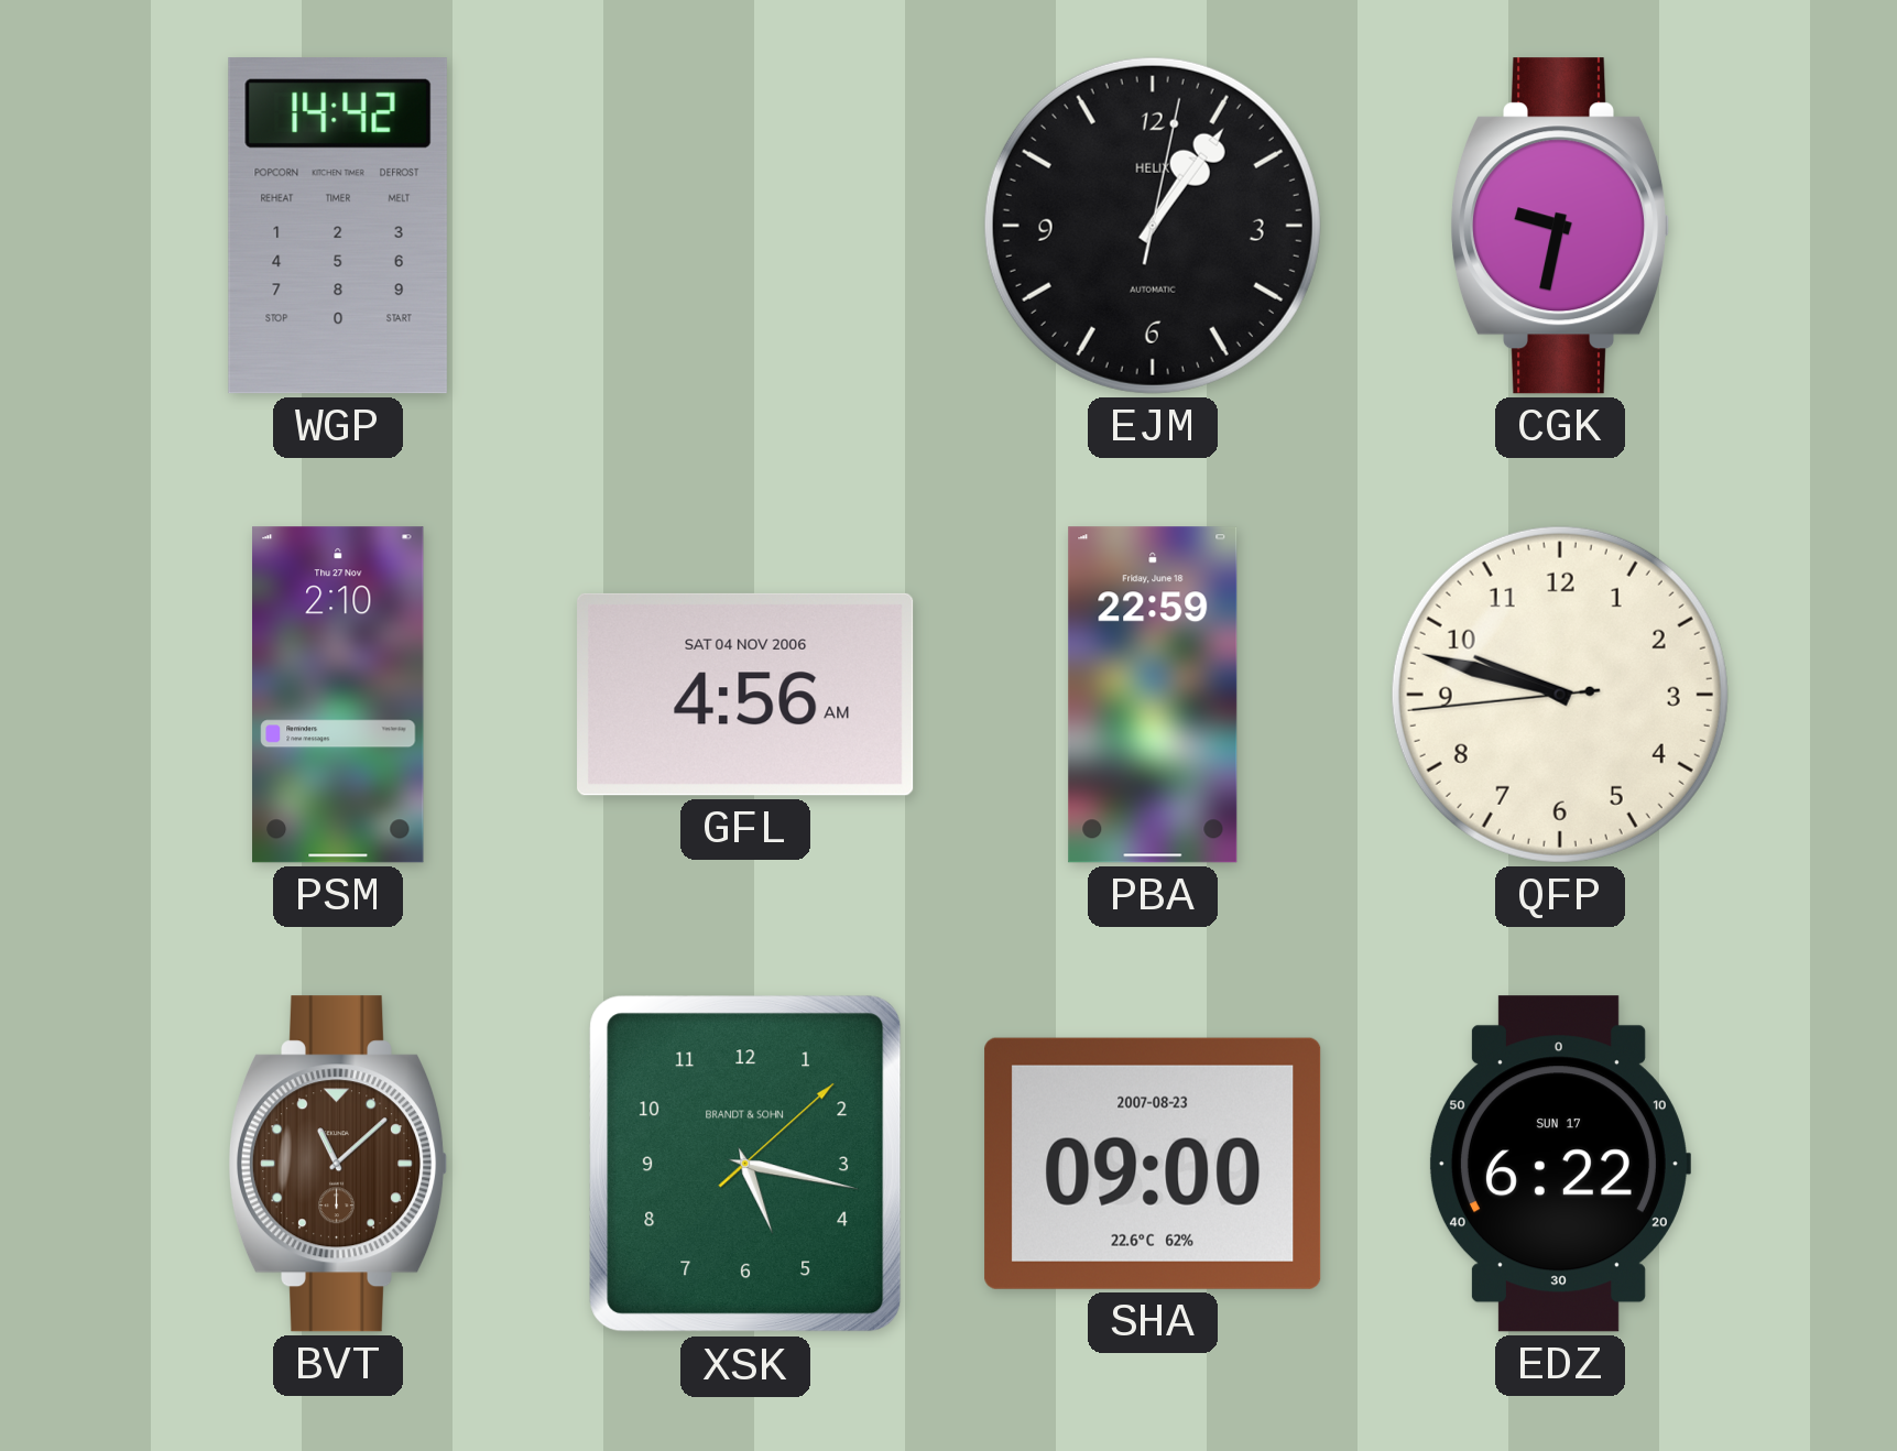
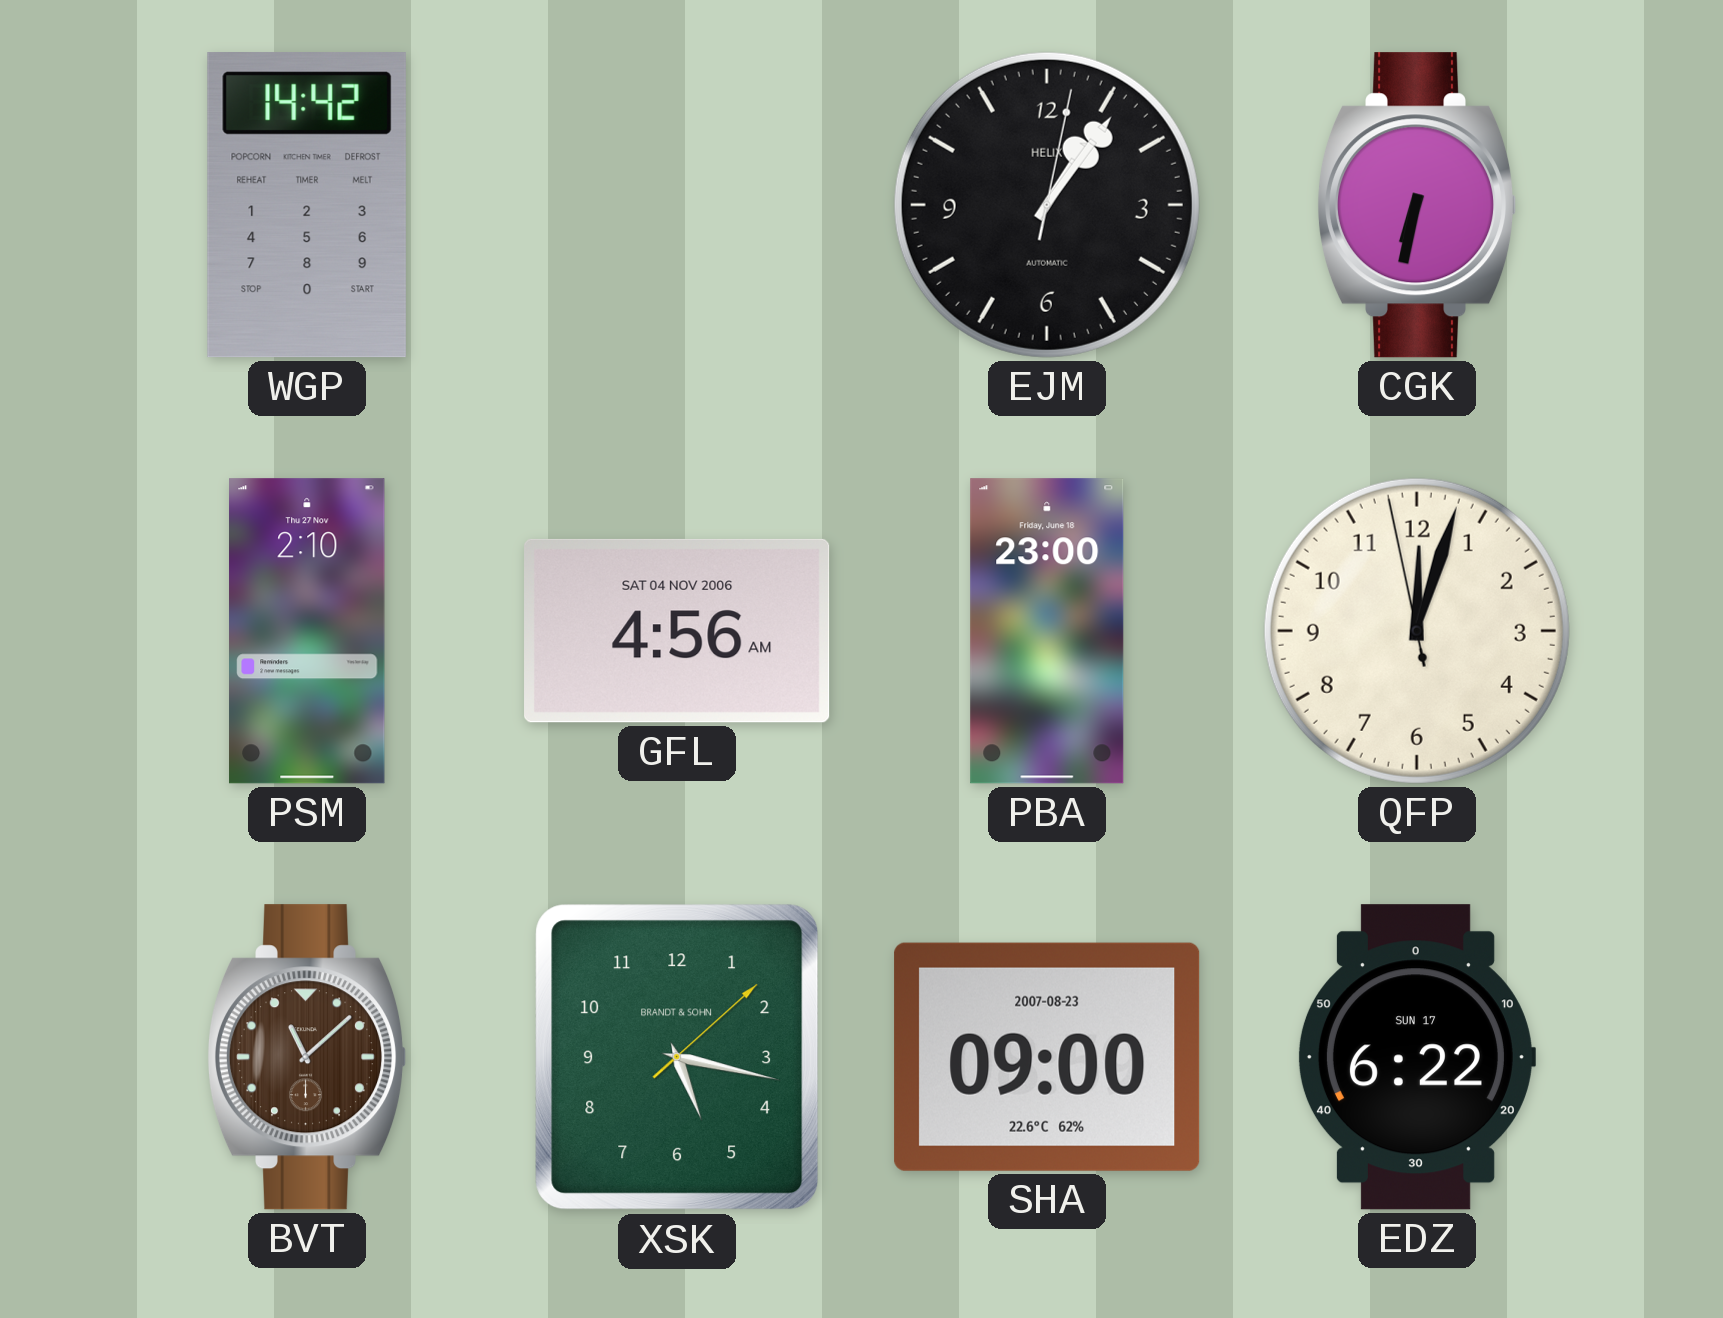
CGK: 9:32 -> 6:32 (1417, 205)
PBA: 22:59 -> 23:00 (1047, 631)
QFP: 9:47 -> 12:02 (1417, 631)
